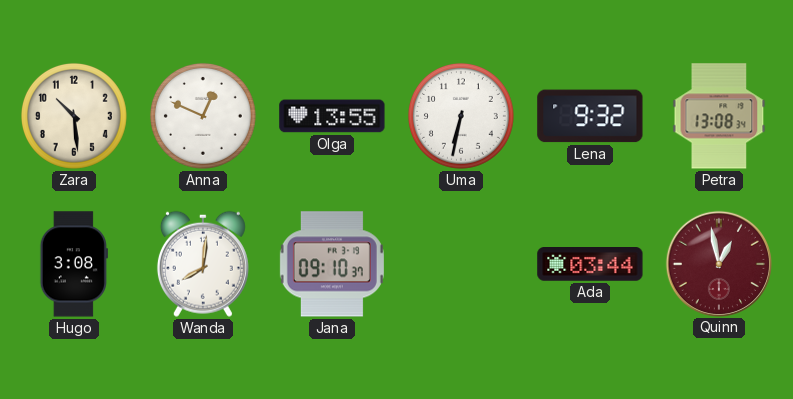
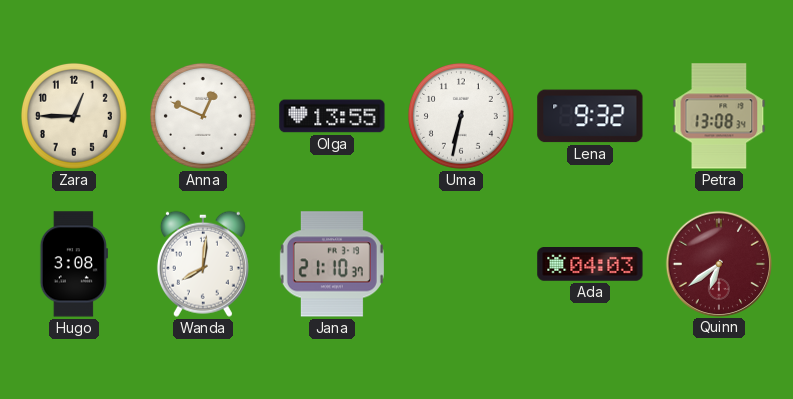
Zara: 10:29 -> 12:45 (74, 116)
Jana: 09:10 -> 21:10 (332, 264)
Ada: 03:44 -> 04:03 (590, 265)
Quinn: 12:58 -> 6:39 (718, 263)
